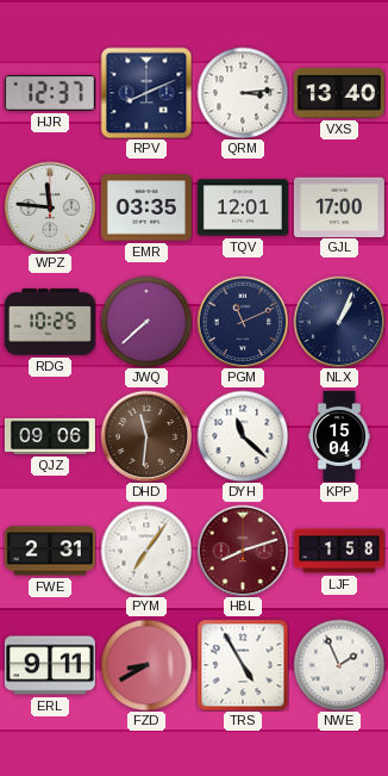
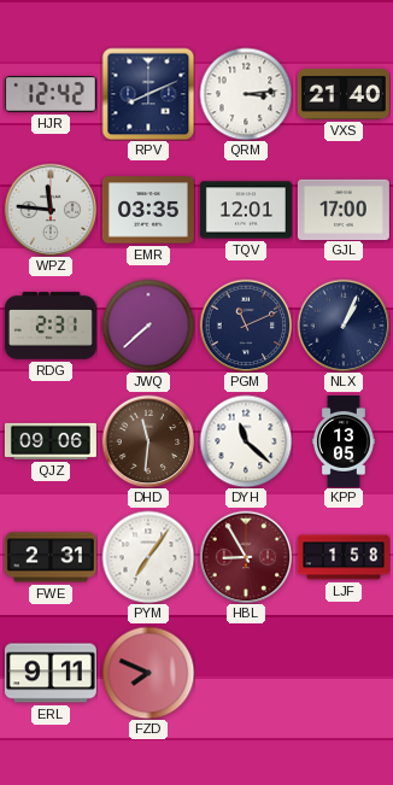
HJR: 12:37 -> 12:42 (51, 95)
VXS: 13:40 -> 21:40 (344, 94)
RDG: 10:25 -> 2:31 (51, 326)
KPP: 15:04 -> 13:05 (344, 441)
HBL: 8:12 -> 8:55 (246, 557)
FZD: 8:40 -> 7:49 (148, 673)
TRS: 4:55 -> none (243, 665)
NWE: 1:56 -> none (339, 665)
